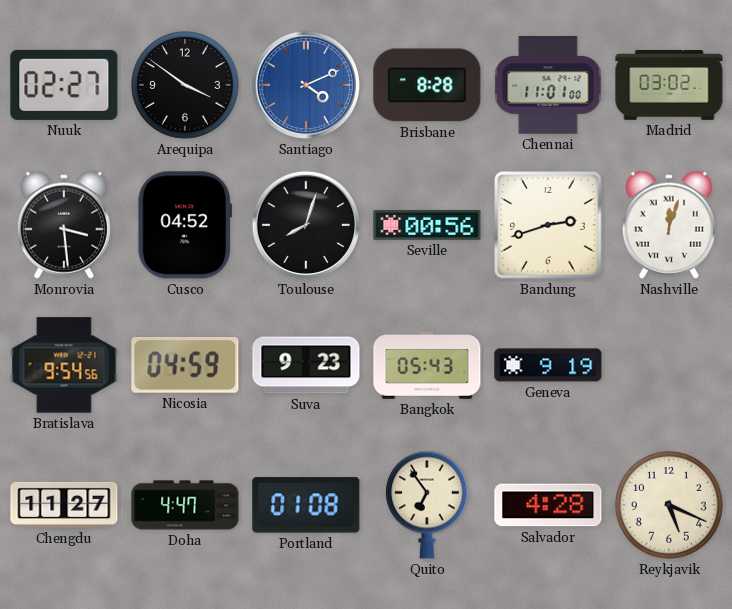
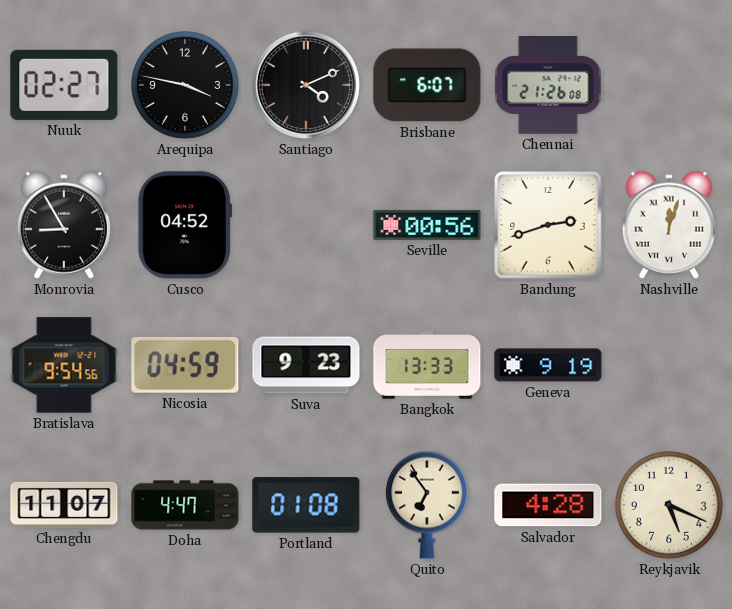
Arequipa: 3:51 -> 3:47 (186, 86)
Santiago dial: blue -> black (306, 85)
Brisbane: 8:28 -> 6:07 (427, 85)
Chennai: 11:01 -> 21:26 (548, 86)
Madrid: 03:02 -> none (669, 86)
Monrovia: 3:29 -> 8:55 (64, 225)
Toulouse: 8:03 -> none (306, 225)
Bangkok: 05:43 -> 13:33 (427, 365)
Chengdu: 11:27 -> 11:07 (64, 505)
